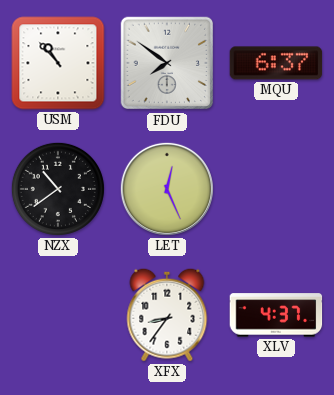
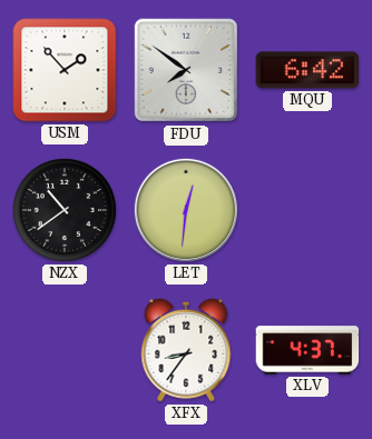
USM: 10:53 -> 1:53 (65, 70)
MQU: 6:37 -> 6:42 (307, 70)
LET: 12:26 -> 12:31 (186, 210)
